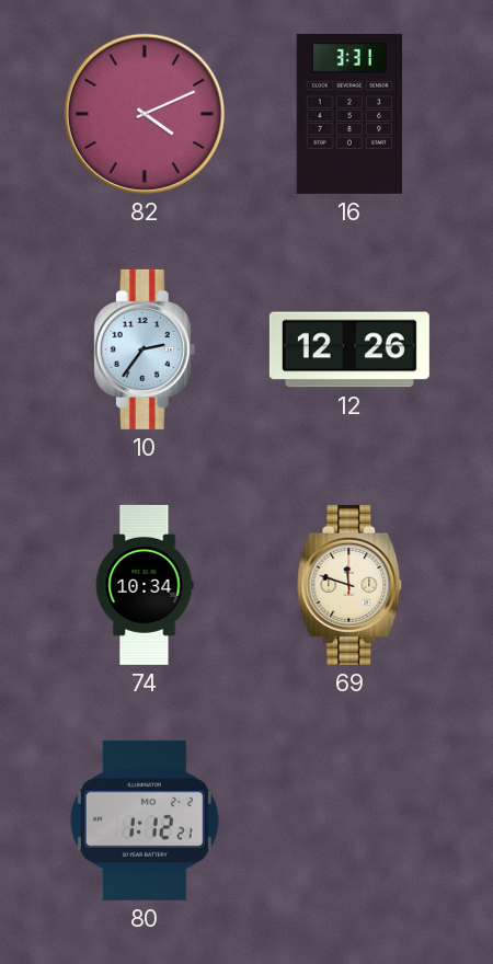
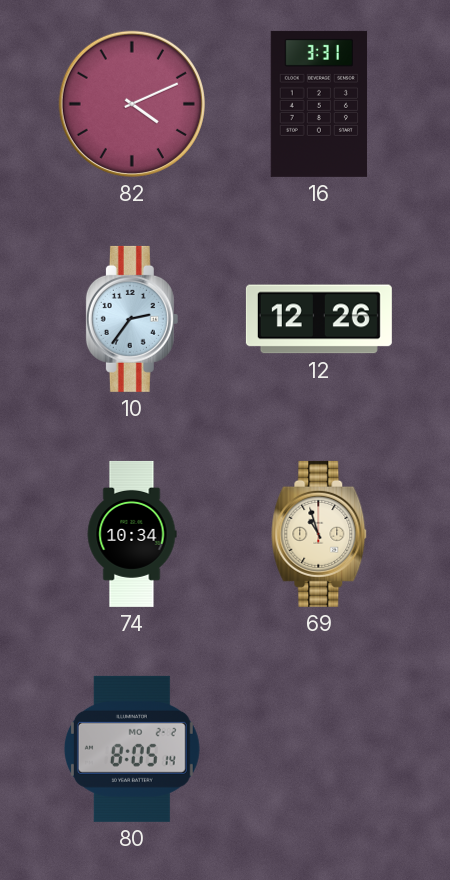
69: 11:48 -> 10:57 (319, 534)
80: 1:12 -> 8:05 (132, 749)
